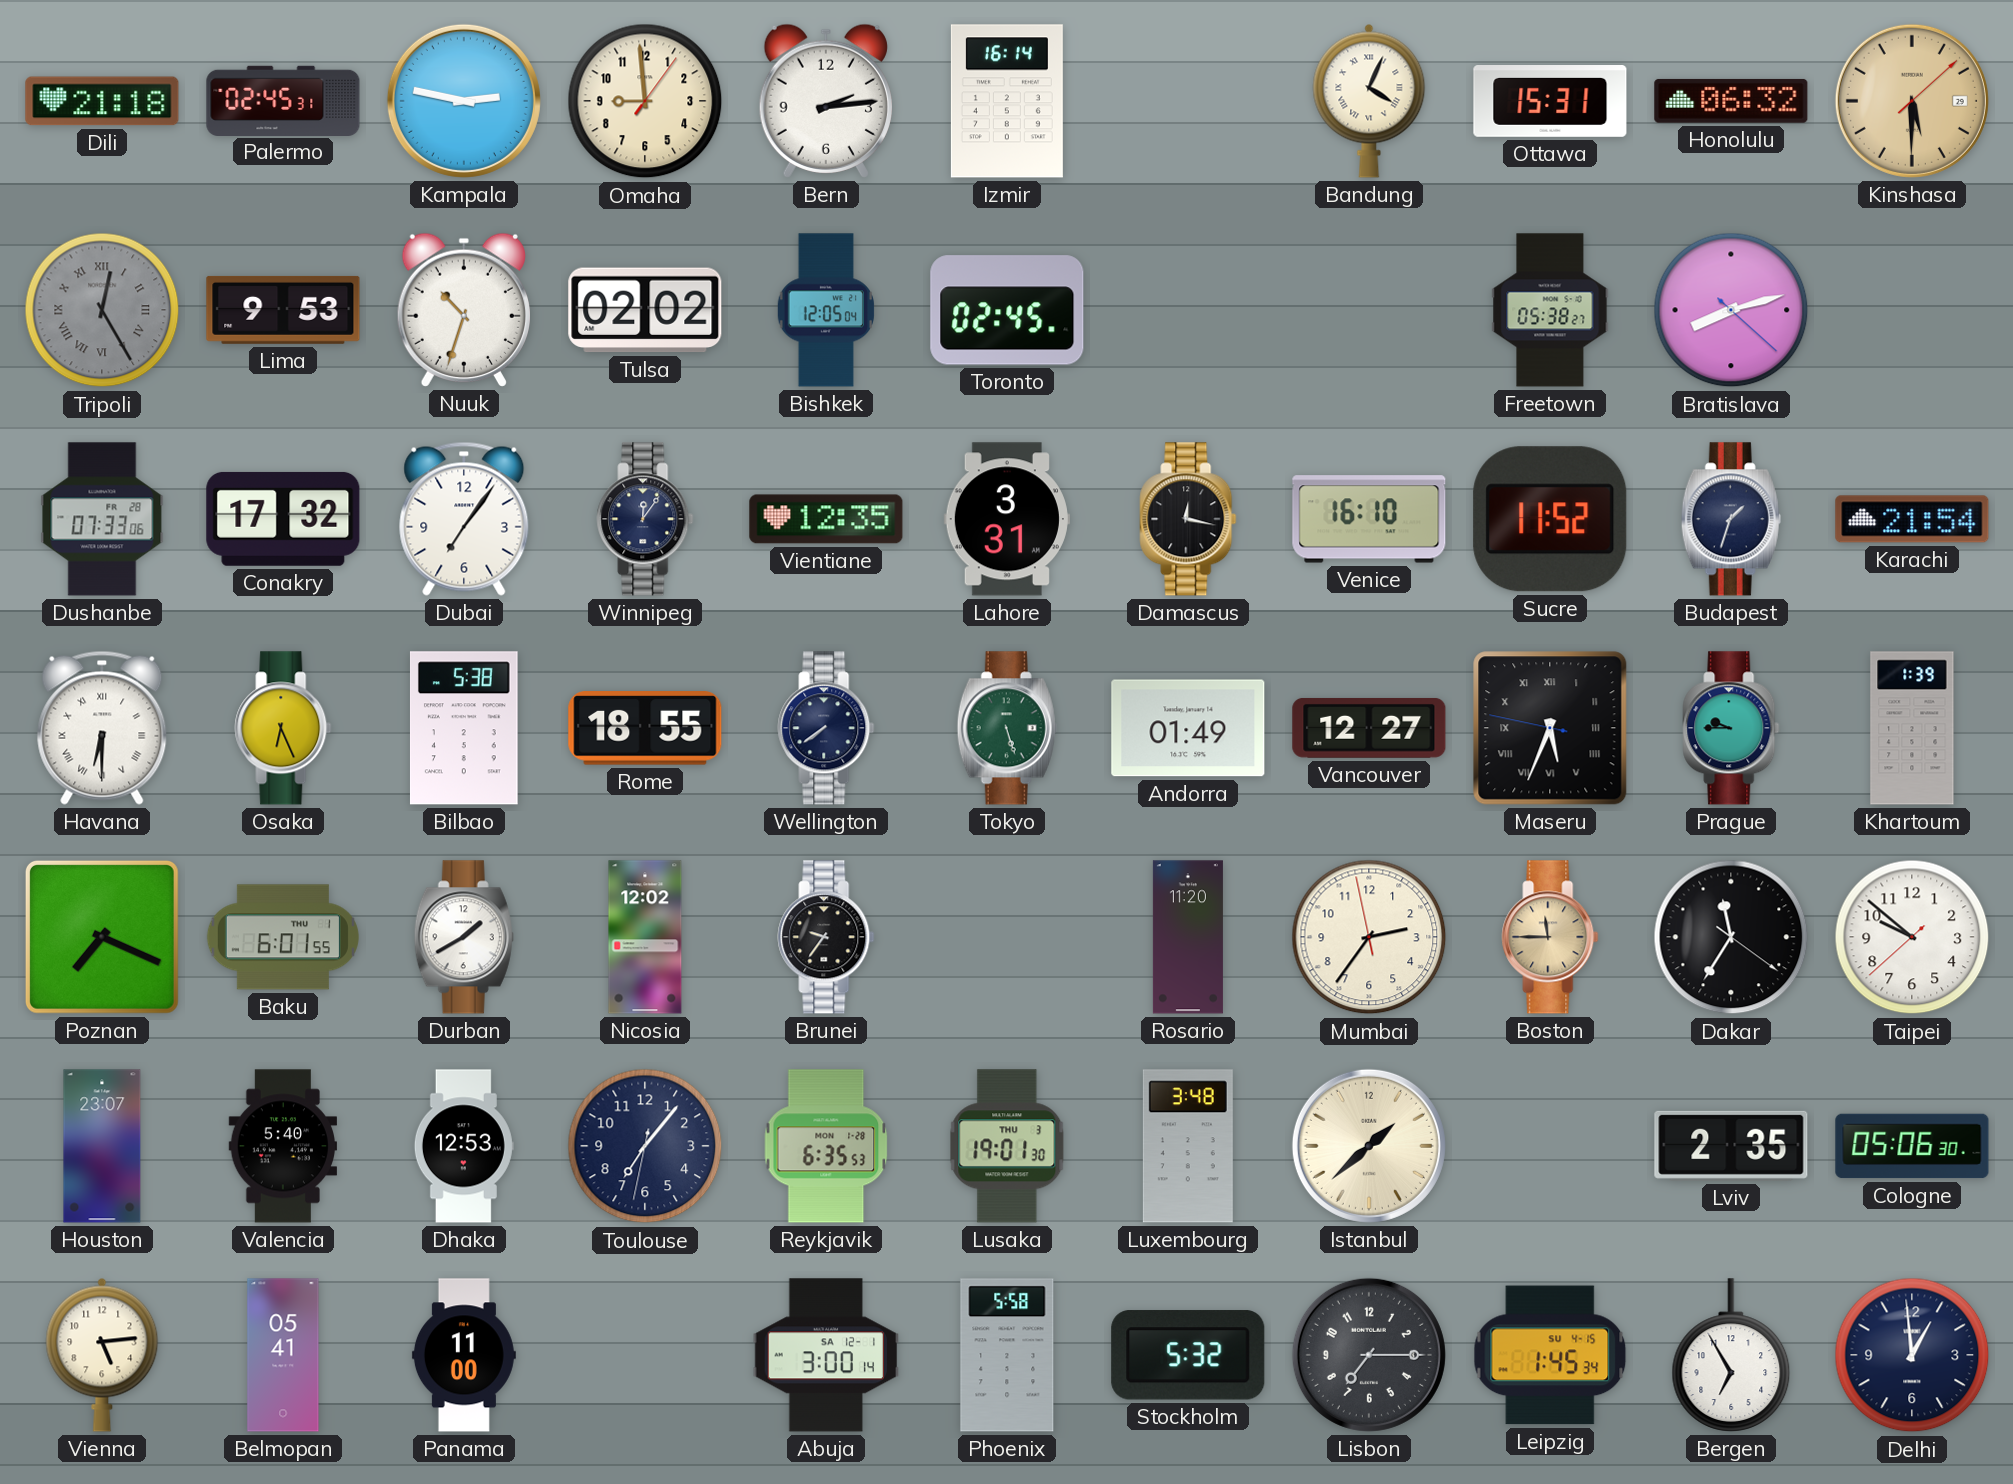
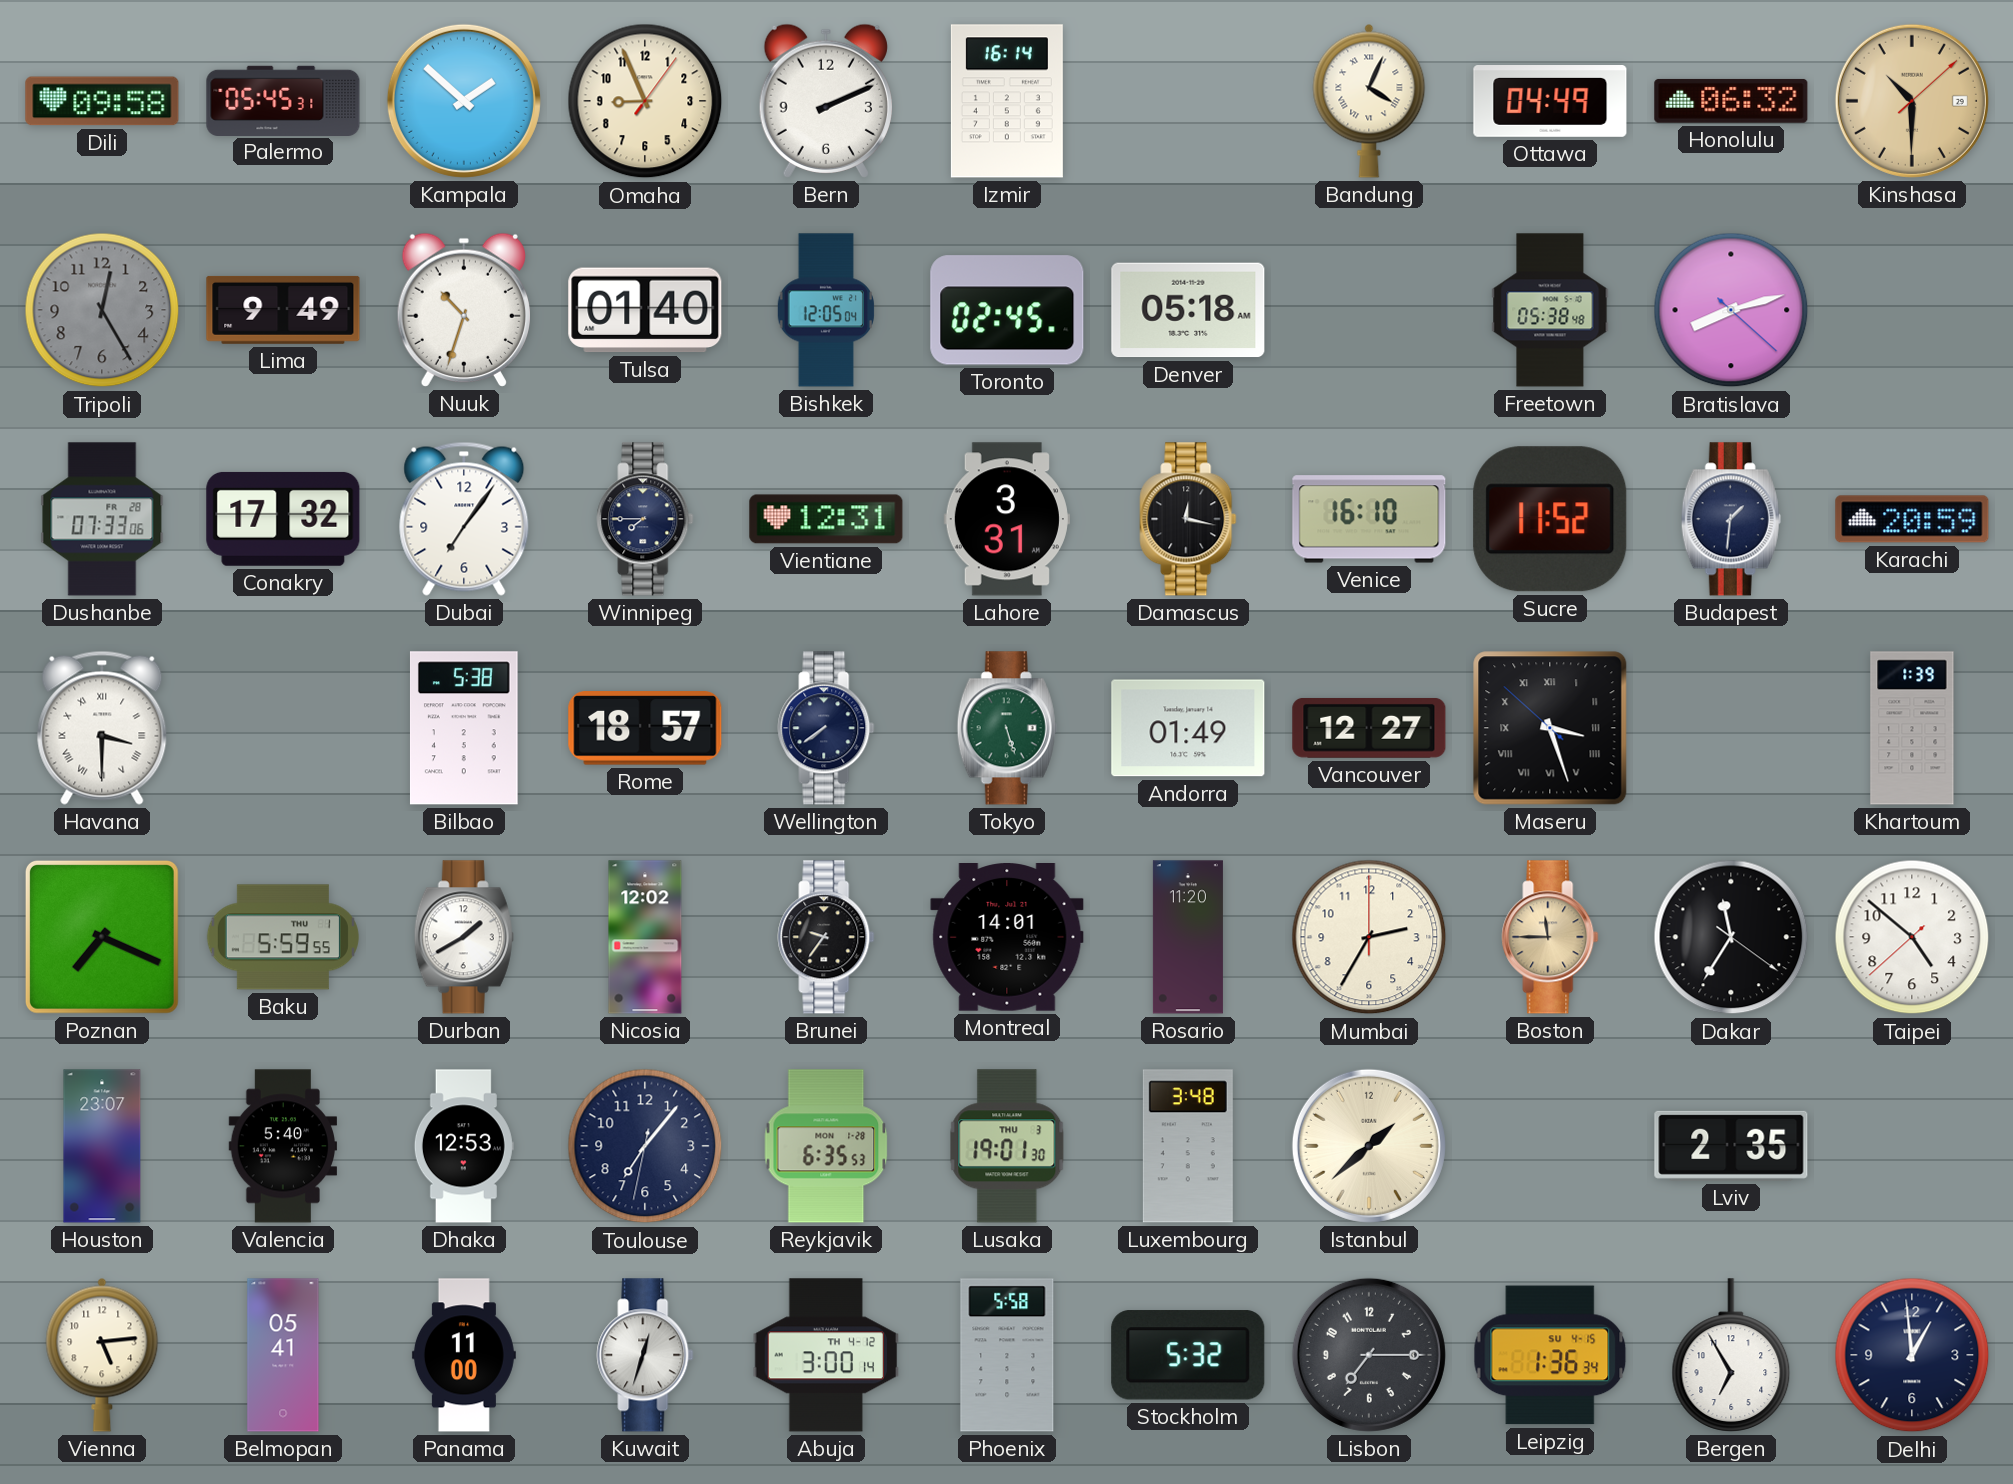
Dili: 21:18 -> 09:58 (102, 101)
Palermo: 02:45 -> 05:45 (283, 100)
Kampala: 2:47 -> 1:52 (464, 101)
Omaha: 8:59 -> 8:56 (645, 101)
Bern: 2:14 -> 2:11 (826, 101)
Ottawa: 15:31 -> 04:49 (1550, 102)
Kinshasa: 5:30 -> 10:30 (1912, 101)
Tripoli numerals: Roman -> Arabic (102, 310)
Lima: 9:53 -> 9:49 (283, 310)
Tulsa: 02:02 -> 01:40 (645, 310)
Denver: none -> 05:18 (1188, 310)
Freetown: 05:38:27 -> 05:38:48 (1550, 310)
Winnipeg: 12:06 -> 7:45 (645, 519)
Vientiane: 12:35 -> 12:31 (826, 519)
Budapest: 1:33 -> 1:31 (1731, 519)
Karachi: 21:54 -> 20:59 (1912, 519)
Havana: 6:30 -> 3:30 (102, 728)
Osaka: 6:26 -> none (283, 728)
Rome: 18:55 -> 18:57 (645, 728)
Maseru: 5:33 -> 3:26 (1550, 728)
Prague: 9:45 -> none (1731, 728)
Baku: 6:01 -> 5:59 (283, 937)
Montreal: none -> 14:01 (1007, 938)
Mumbai: 2:35:58 -> 2:35:00 (1369, 937)
Taipei: 9:51 -> 4:51 (1912, 937)
Cologne: 05:06 -> none (1912, 1146)
Kuwait: none -> 12:33 (645, 1355)
Abuja date: SA 12-1 -> TH 4-12 (826, 1355)
Leipzig: 1:45 -> 1:36 (1550, 1355)
